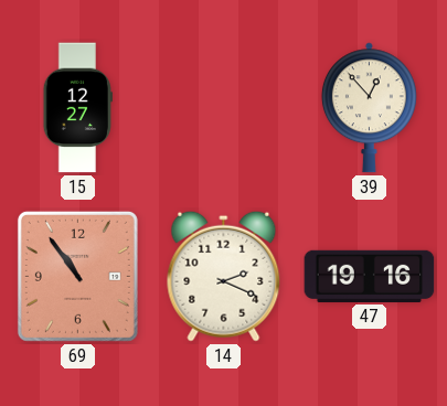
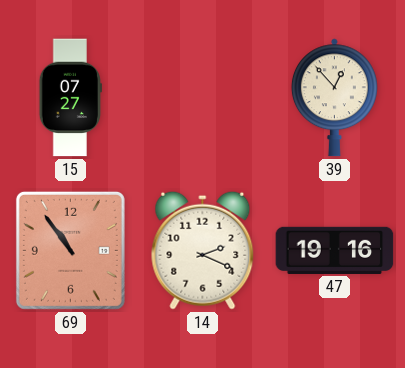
15: 12:27 -> 07:27 (70, 98)
